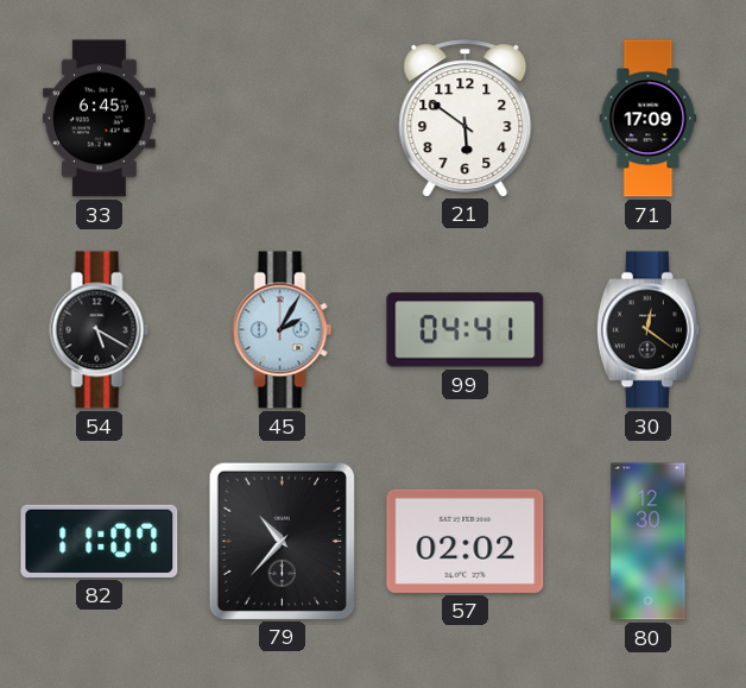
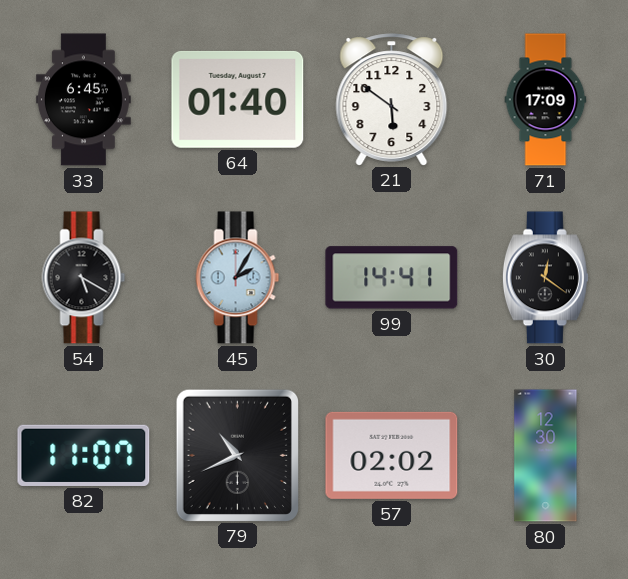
64: none -> 01:40 (238, 99)
99: 04:41 -> 14:41 (392, 278)
79: 10:37 -> 10:41 (237, 455)
